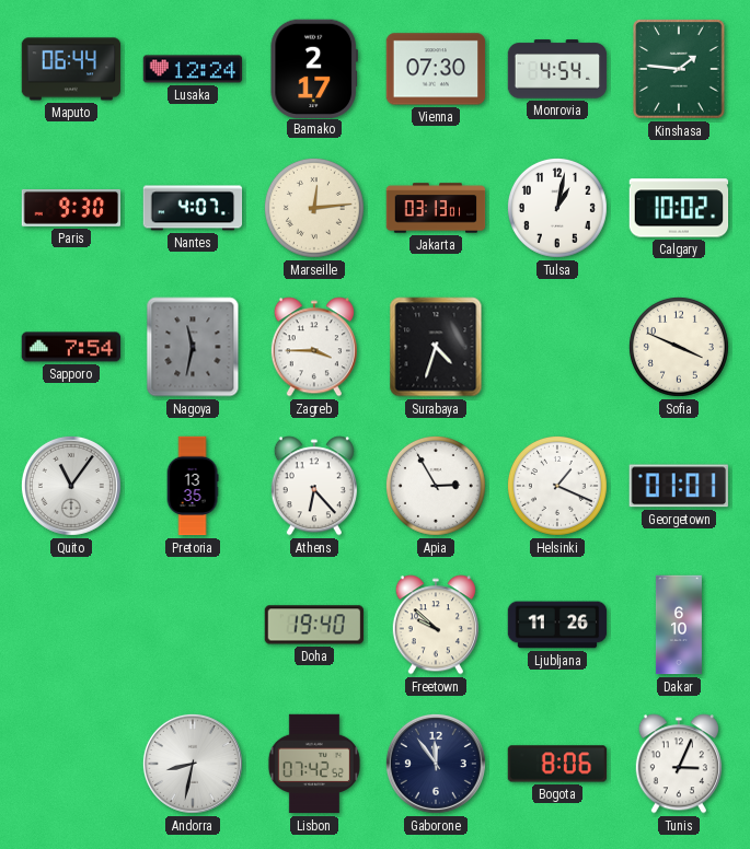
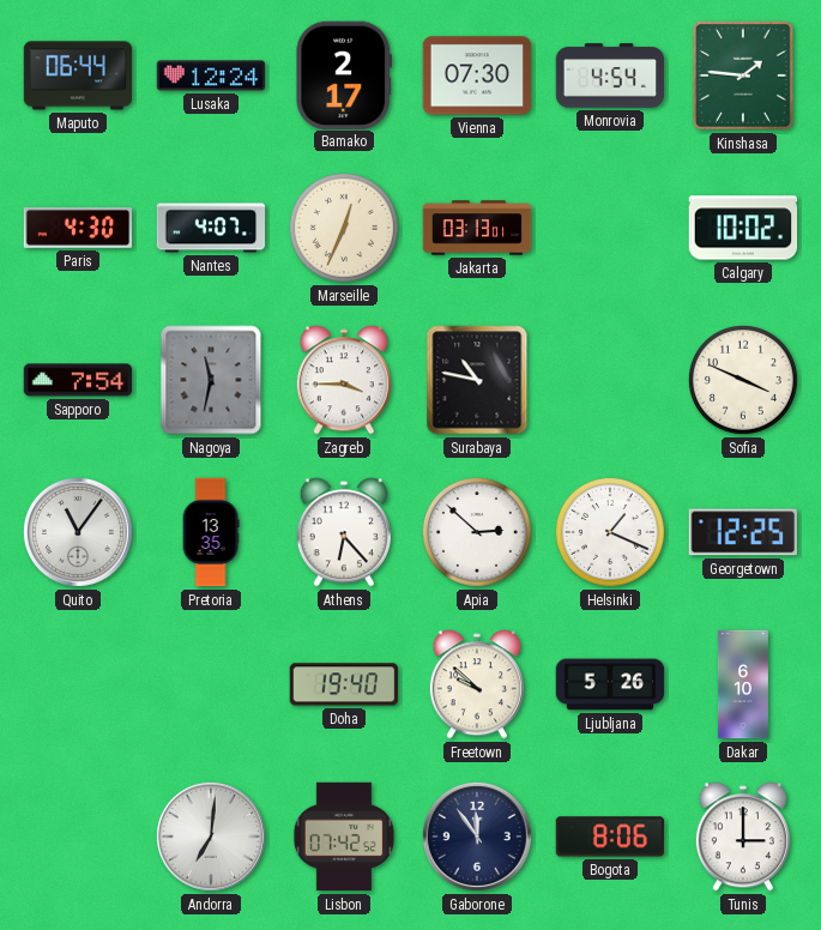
Paris: 9:30 -> 4:30 (78, 228)
Marseille: 12:14 -> 12:34 (344, 228)
Tulsa: 1:02 -> none (557, 208)
Surabaya: 4:33 -> 10:47 (477, 380)
Apia: 2:55 -> 2:52 (477, 532)
Georgetown: 01:01 -> 12:25 (743, 532)
Ljubljana: 11:26 -> 5:26 (610, 684)
Andorra: 8:32 -> 7:01 (211, 837)
Tunis: 3:04 -> 3:00 (743, 837)
